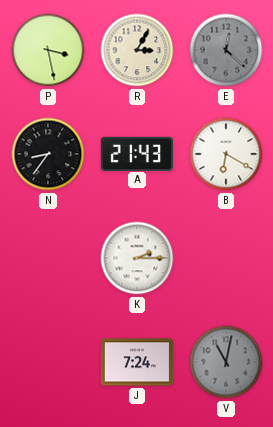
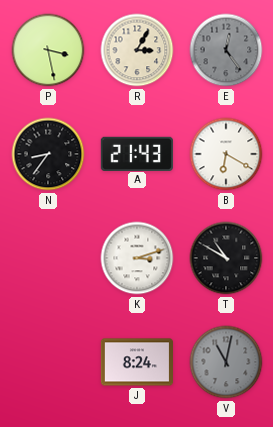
E: 12:22 -> 12:24 (226, 50)
K: 2:15 -> 3:12 (137, 258)
T: none -> 10:50 (226, 258)
J: 7:24 -> 8:24 (136, 362)
